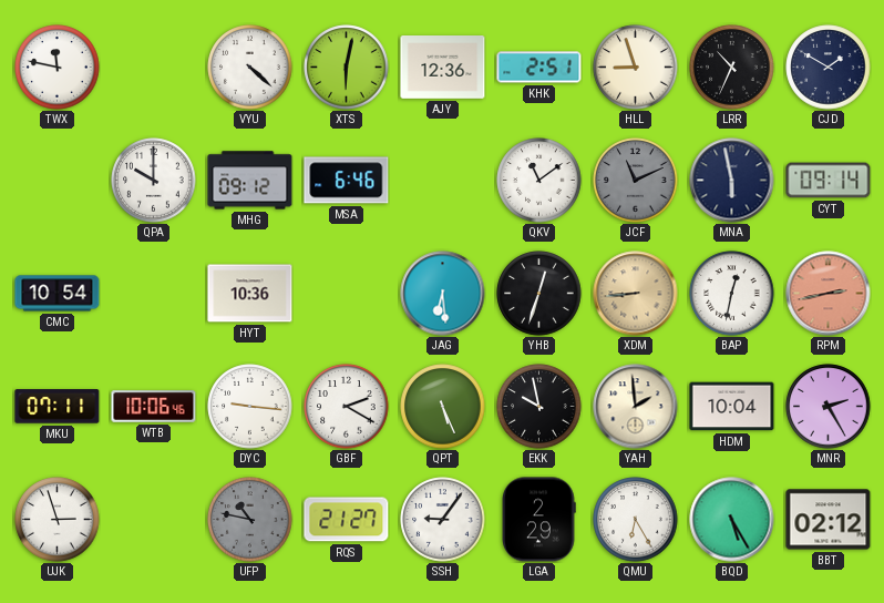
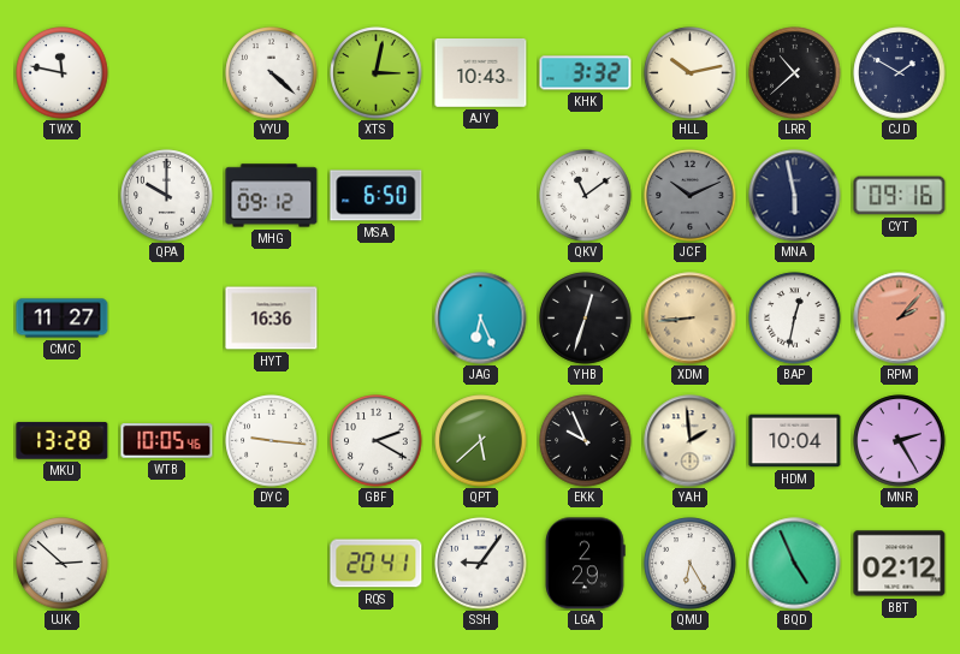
XTS: 6:02 -> 3:02 (377, 73)
AJY: 12:36 -> 10:43 (481, 73)
KHK: 2:51 -> 3:32 (586, 73)
HLL: 8:57 -> 10:13 (691, 73)
LRR: 10:34 -> 10:38 (795, 73)
MSA: 6:46 -> 6:50 (377, 196)
JCF: 11:11 -> 10:11 (691, 196)
CYT: 09:14 -> 09:16 (900, 196)
CMC: 10:54 -> 11:27 (63, 319)
HYT: 10:36 -> 16:36 (272, 319)
JAG: 6:29 -> 6:26 (481, 319)
RPM: 2:43 -> 2:07 (900, 319)
MKU: 07:11 -> 13:28 (63, 441)
WTB: 10:06 -> 10:05 (167, 441)
QPT: 5:26 -> 5:38 (481, 441)
EKK: 9:58 -> 9:56 (586, 441)
UJK: 2:57 -> 2:52 (63, 564)
UFP: 10:47 -> none (250, 520)
RQS: 21:27 -> 20:41 (377, 564)
BQD: 5:25 -> 4:56 (795, 564)
